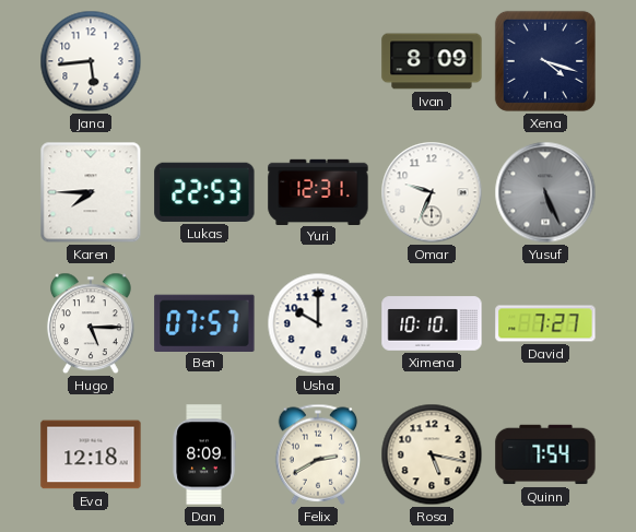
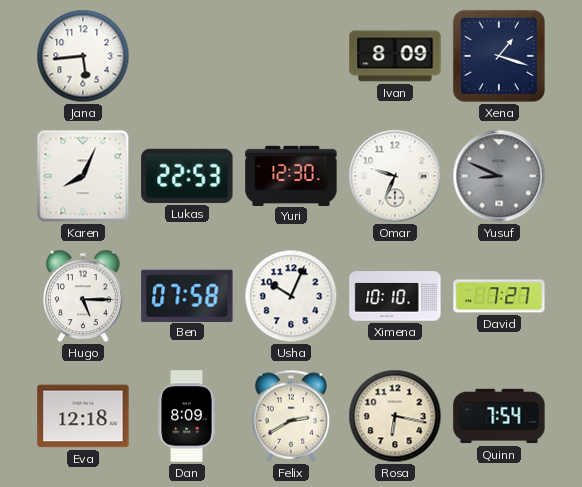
Xena: 4:18 -> 1:18 (499, 56)
Karen: 7:45 -> 8:04 (83, 176)
Yuri: 12:31 -> 12:30 (291, 175)
Yusuf: 5:26 -> 8:49 (499, 176)
Ben: 07:57 -> 07:58 (187, 295)
Usha: 10:00 -> 10:04 (291, 296)
Rosa: 5:17 -> 6:17 (395, 416)
